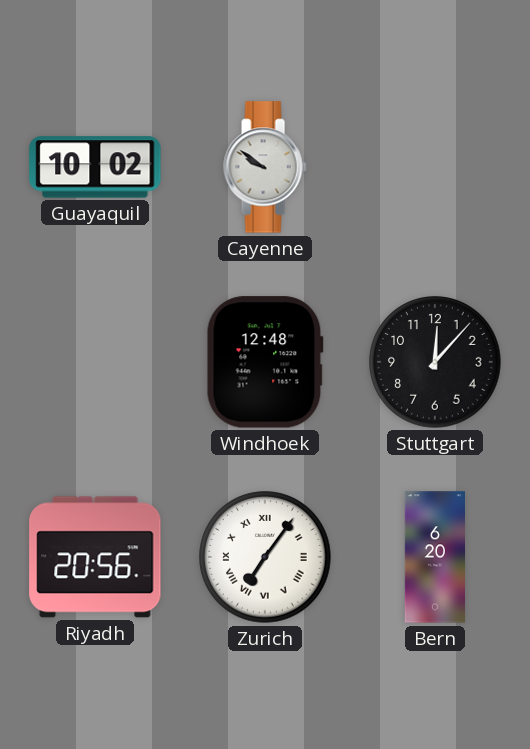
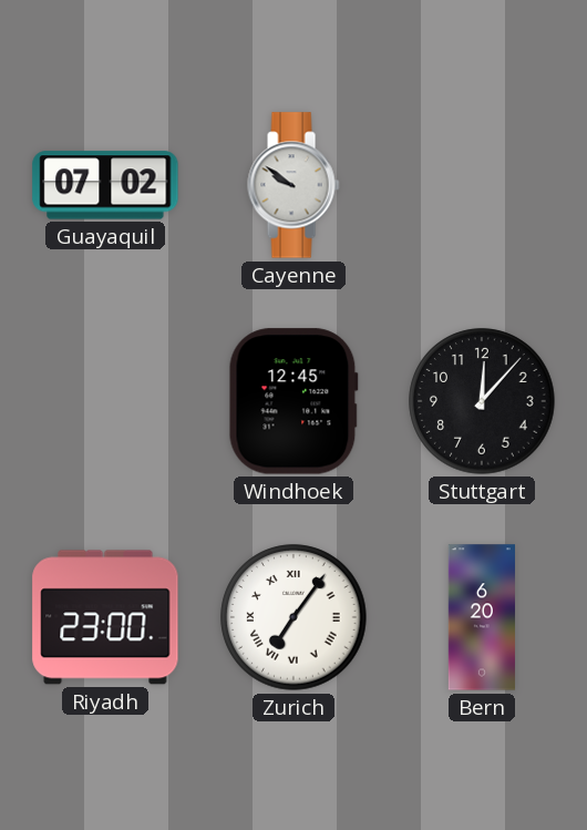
Guayaquil: 10:02 -> 07:02 (105, 185)
Windhoek: 12:48 -> 12:45 (293, 401)
Riyadh: 20:56 -> 23:00 (105, 617)
